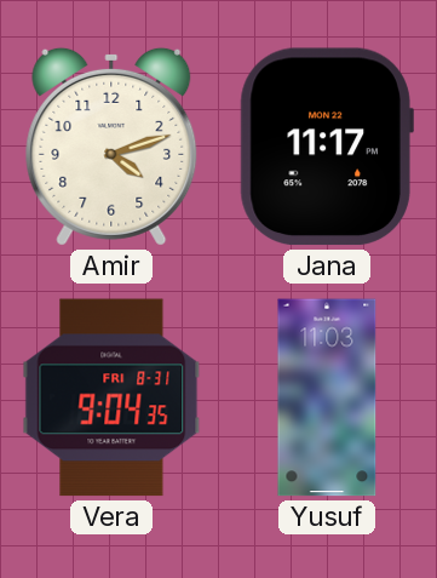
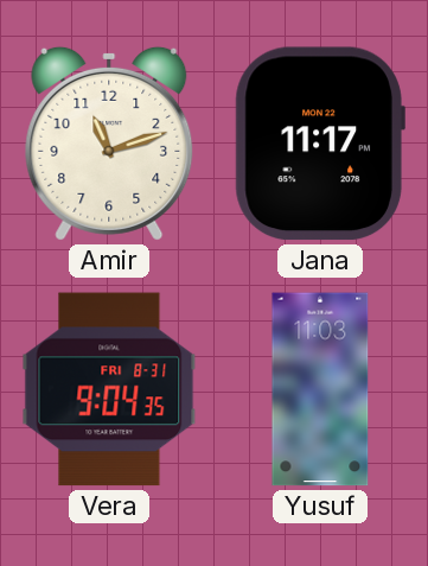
Amir: 4:12 -> 11:12 (109, 144)
